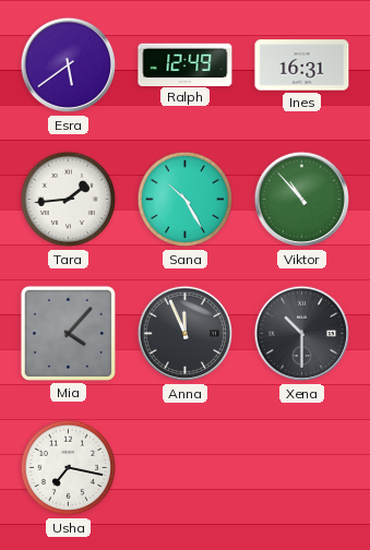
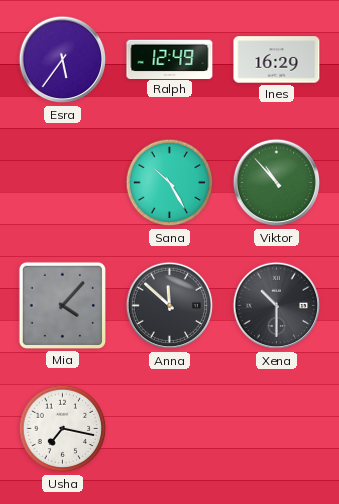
Esra: 5:39 -> 5:36 (63, 60)
Ines: 16:31 -> 16:29 (277, 60)
Tara: 1:44 -> none (69, 200)
Anna: 11:56 -> 11:52 (170, 306)
